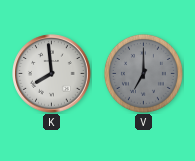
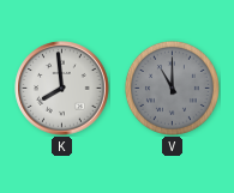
V: 7:00 -> 11:00 (172, 88)
